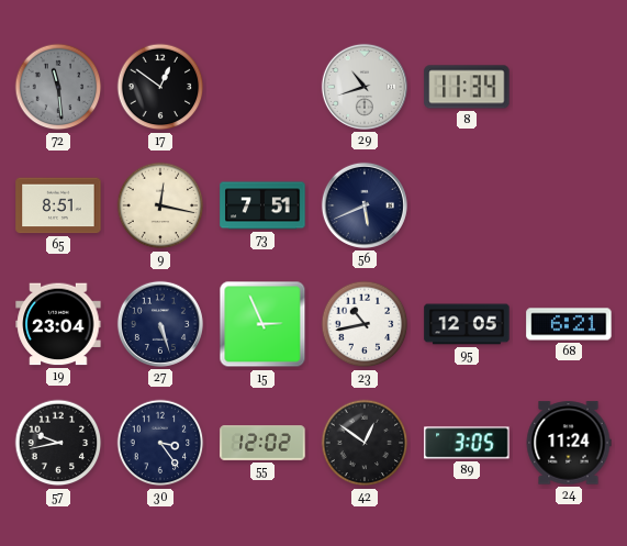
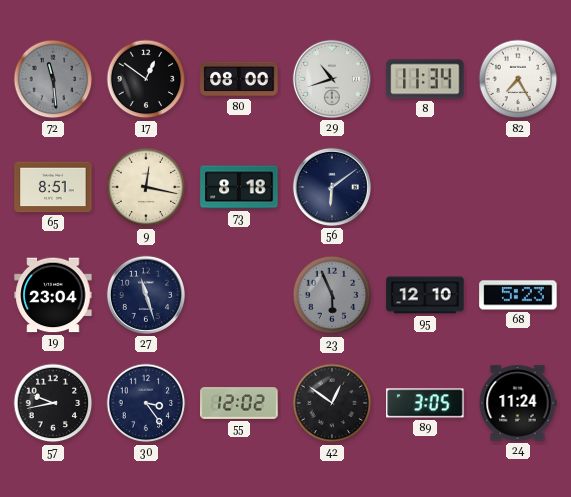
80: none -> 08:00 (239, 79)
82: none -> 7:25 (518, 79)
73: 7:51 -> 8:18 (239, 187)
56: 5:41 -> 6:09 (332, 187)
27: 5:27 -> 11:27 (146, 295)
15: 2:56 -> none (262, 324)
23: 10:43 -> 5:56 (332, 295)
23 dial: white -> grey (332, 295)
95: 12:05 -> 12:10 (425, 295)
68: 6:21 -> 5:23 (518, 295)
